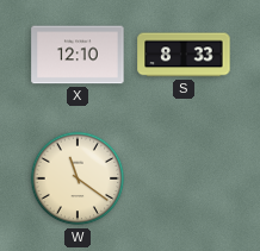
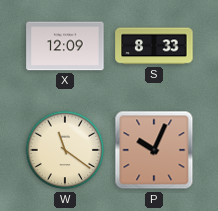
X: 12:10 -> 12:09 (65, 46)
P: none -> 10:04 (154, 150)
